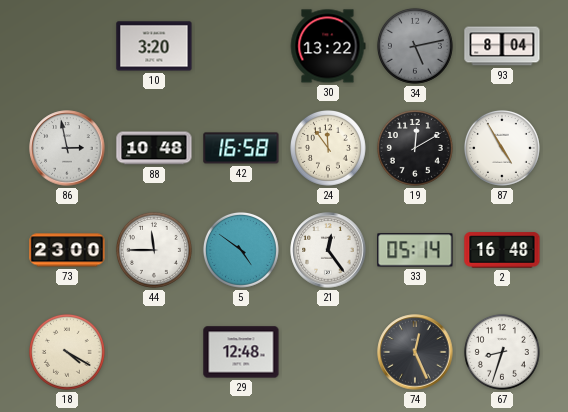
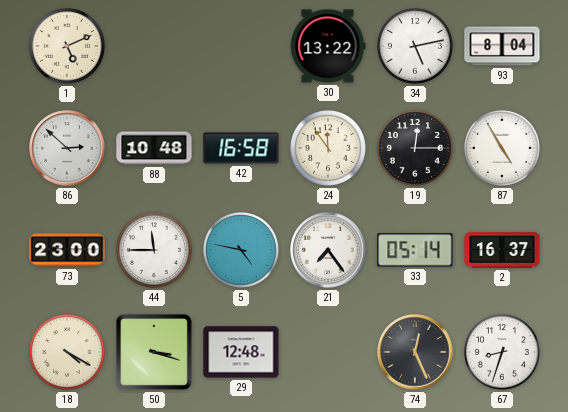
1: none -> 5:11 (67, 46)
10: 3:20 -> none (154, 46)
34 dial: grey -> white (415, 46)
86: 2:58 -> 2:52 (67, 148)
19: 12:10 -> 12:15 (415, 148)
5: 4:51 -> 4:47 (241, 250)
21: 12:24 -> 7:24 (328, 250)
2: 16:48 -> 16:37 (502, 250)
50: none -> 3:18 (154, 352)
